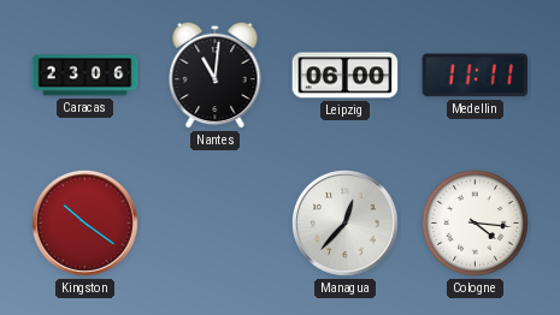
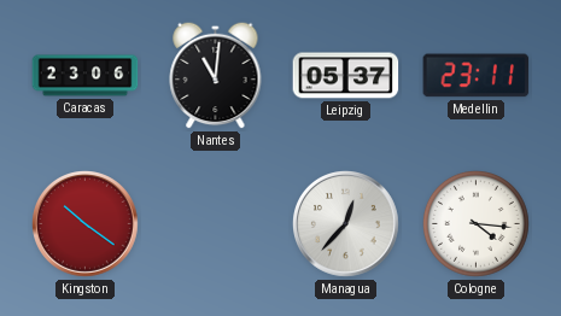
Leipzig: 06:00 -> 05:37 (346, 76)
Medellin: 11:11 -> 23:11 (477, 76)
